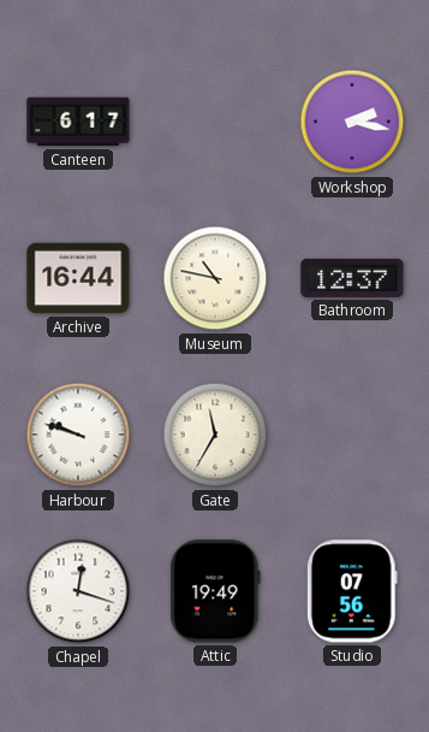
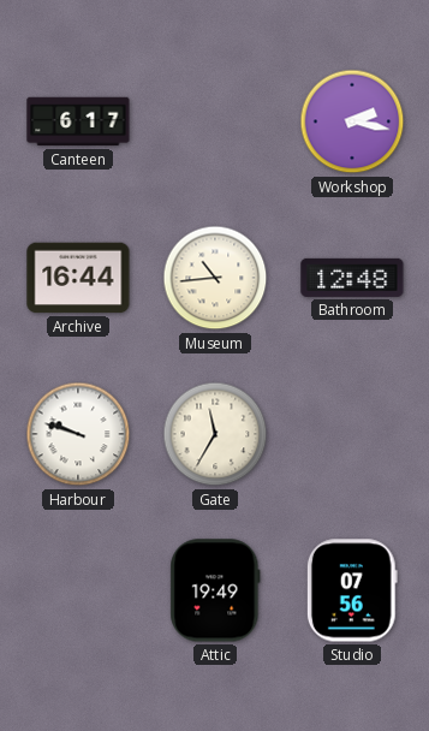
Museum: 10:47 -> 10:44 (215, 278)
Bathroom: 12:37 -> 12:48 (352, 278)
Chapel: 12:18 -> none (78, 591)
